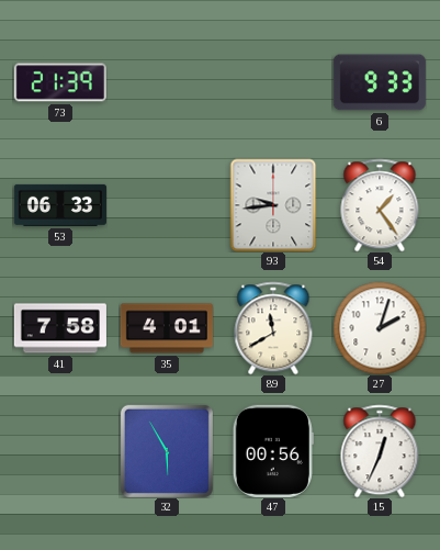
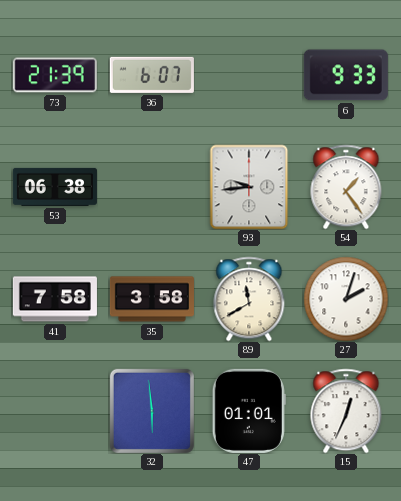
36: none -> 6:07 (152, 75)
53: 06:33 -> 06:38 (55, 187)
35: 4:01 -> 3:58 (152, 299)
32: 5:55 -> 5:59 (152, 411)
47: 00:56 -> 01:01 (249, 411)
